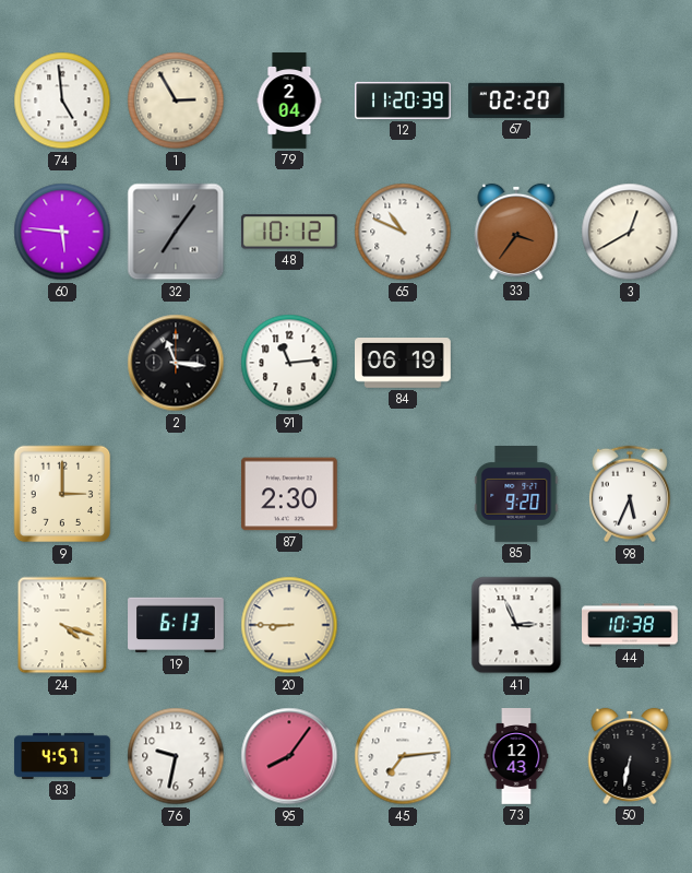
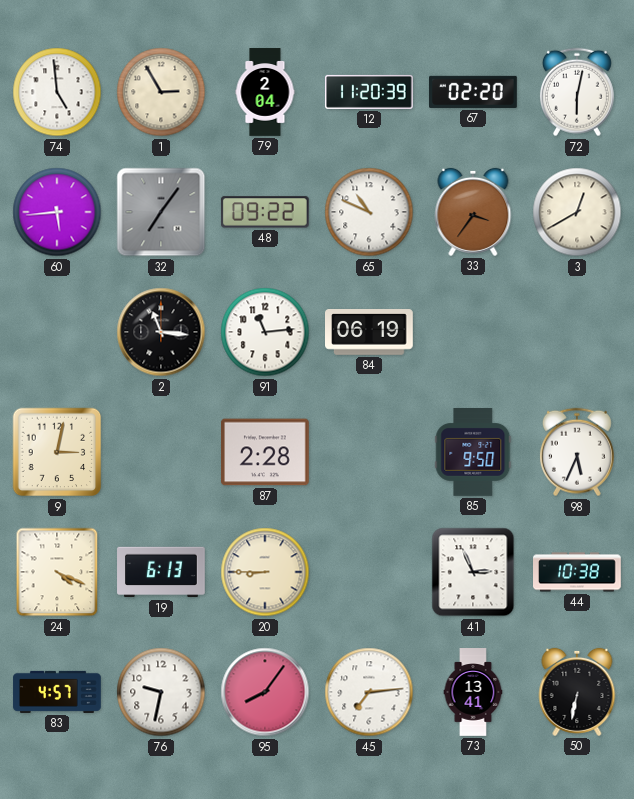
72: none -> 6:02 (577, 92)
60: 5:46 -> 5:44 (57, 212)
48: 10:12 -> 09:22 (265, 212)
9: 3:00 -> 3:02 (57, 452)
87: 2:30 -> 2:28 (266, 452)
85: 9:20 -> 9:50 (473, 453)
24: 4:18 -> 4:19 (57, 572)
73: 12:43 -> 13:41 (473, 692)
